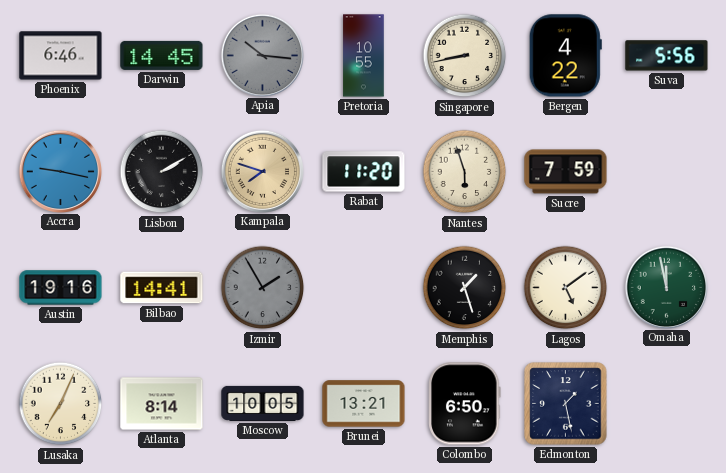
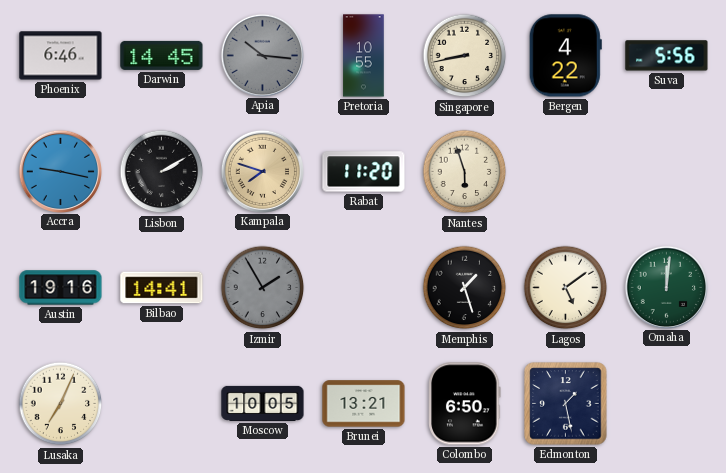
Sucre: 7:59 -> none (566, 172)
Omaha: 11:58 -> 12:01 (666, 287)
Atlanta: 8:14 -> none (162, 404)
